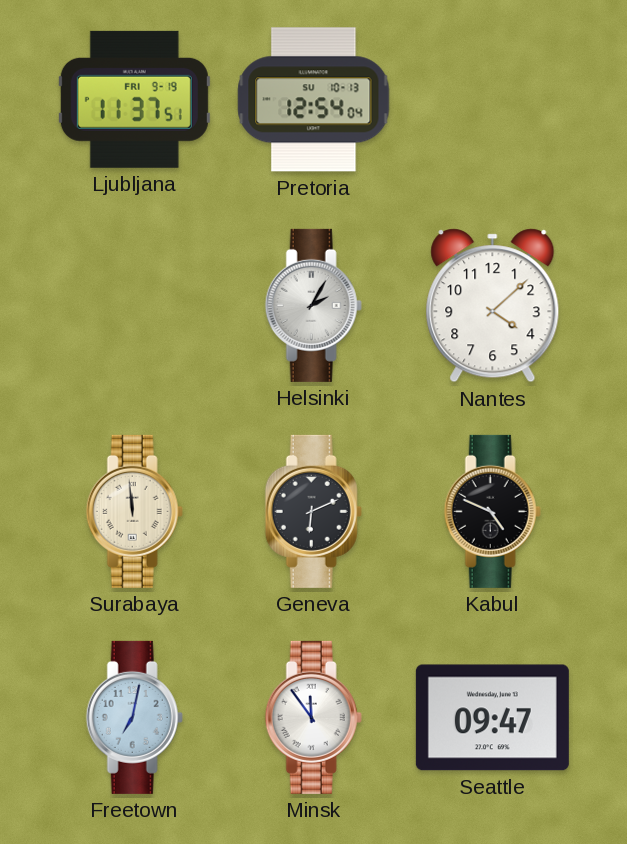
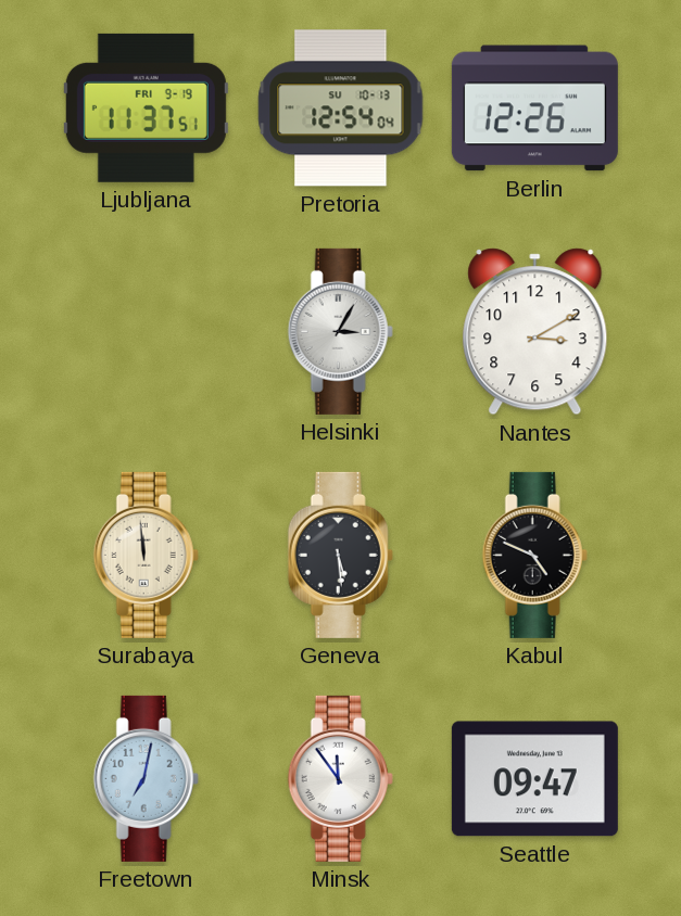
Berlin: none -> 12:26 (534, 109)
Helsinki: 2:05 -> 3:05 (340, 331)
Nantes: 4:08 -> 3:10 (535, 332)
Geneva: 6:11 -> 5:29 (340, 555)
